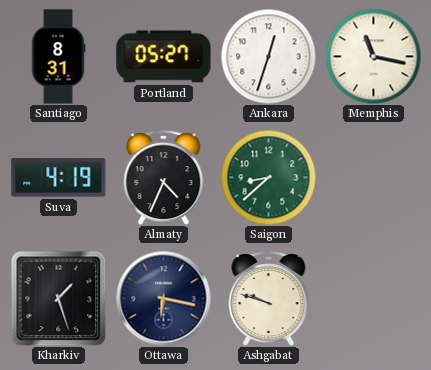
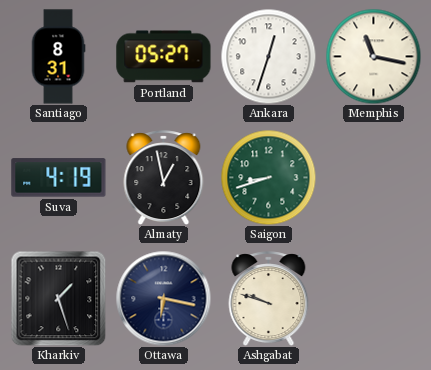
Almaty: 4:34 -> 12:58 (164, 178)
Saigon: 8:38 -> 8:42 (268, 177)
